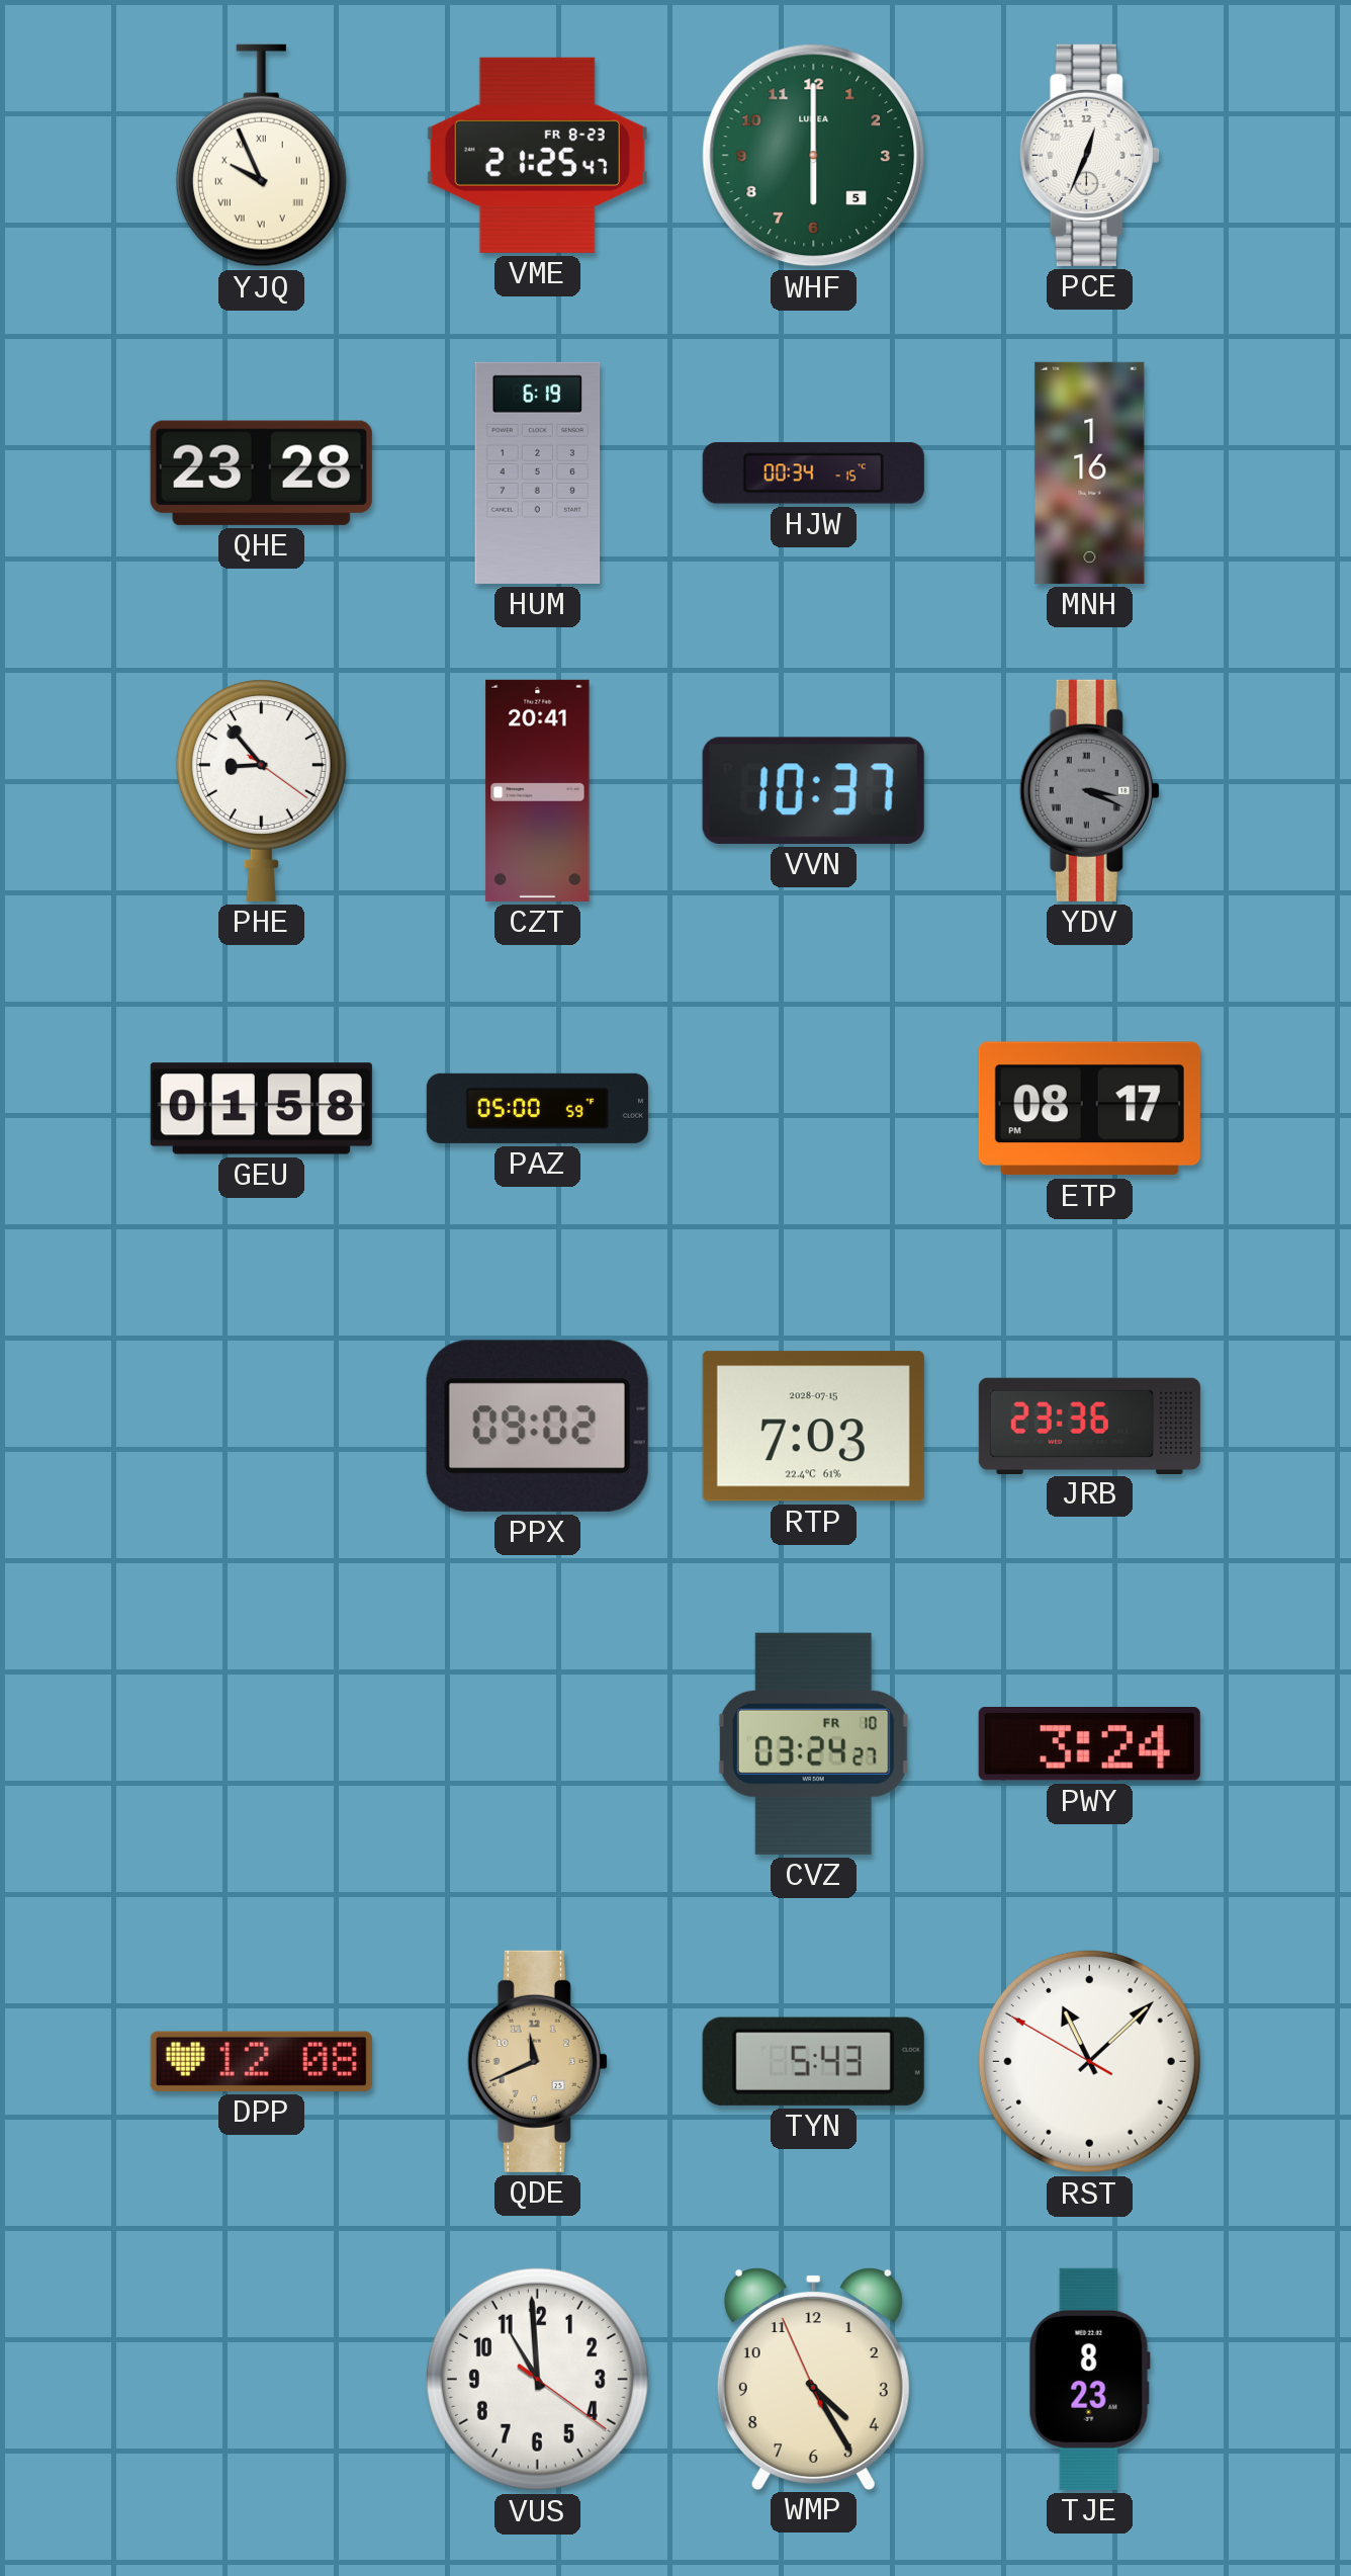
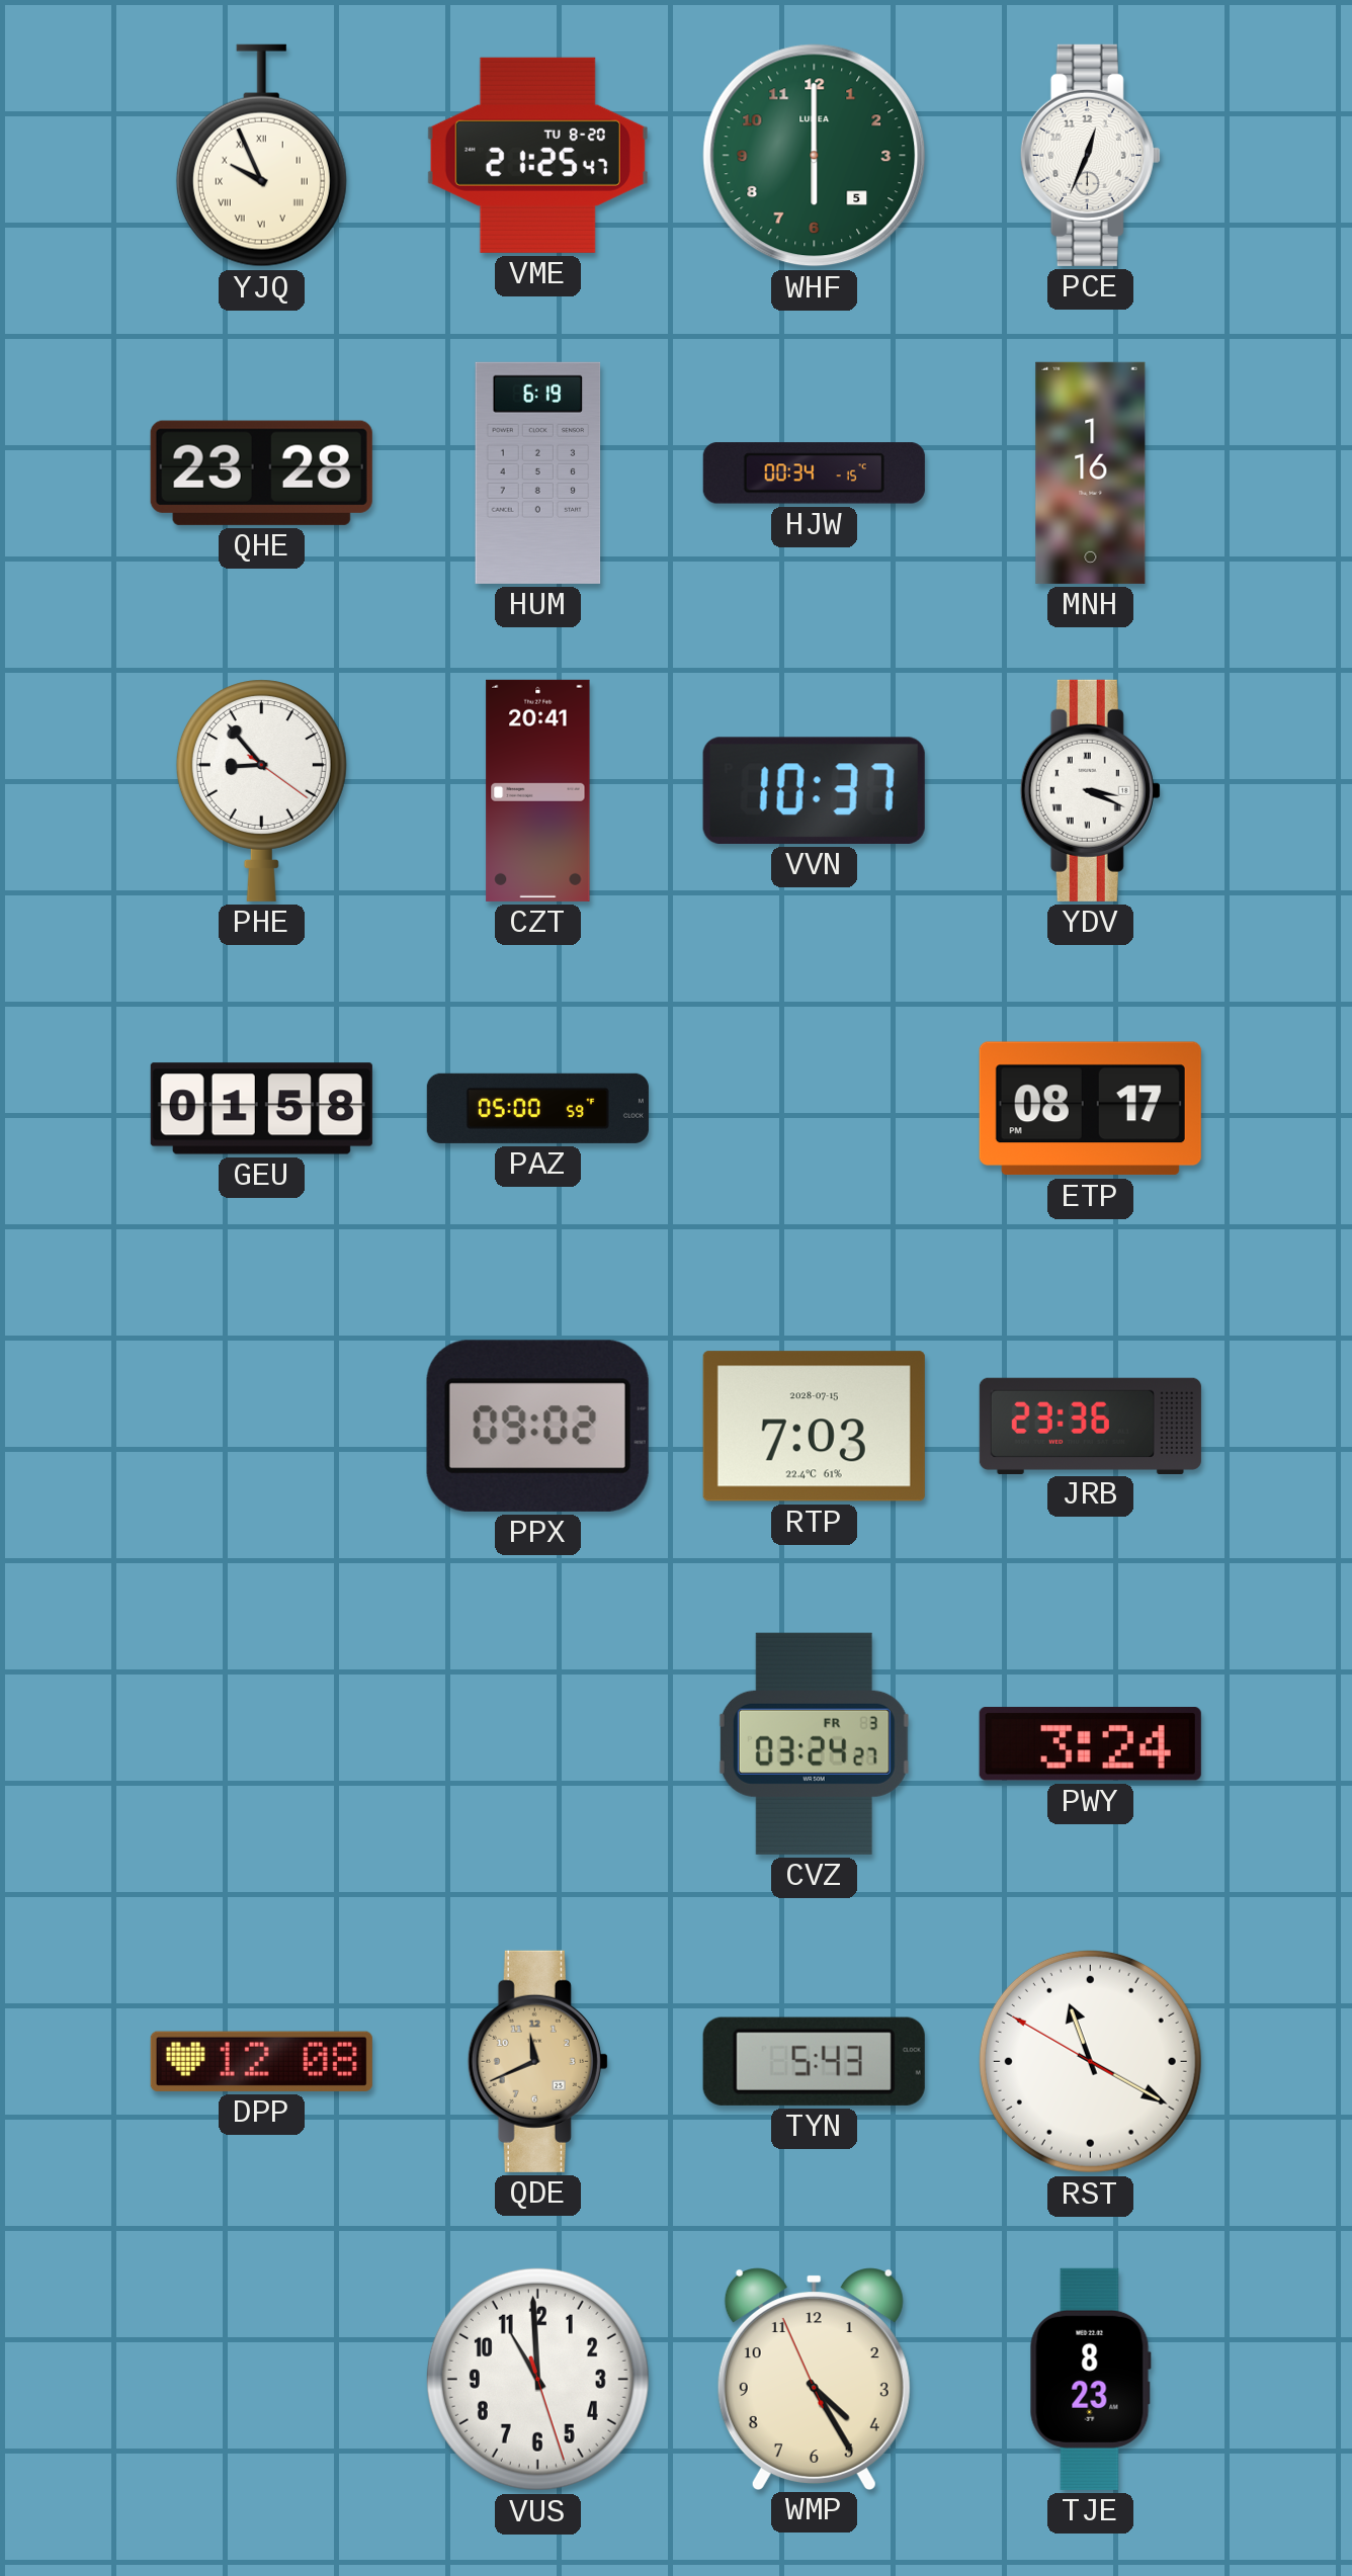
VME date: FR 8-23 -> TU 8-20 (537, 155)
YDV dial: grey -> white (1090, 790)
CVZ date: FR 10 -> FR 3 (814, 1743)
RST: 11:07 -> 11:19 (1090, 2061)
VUS: 10:59:21 -> 10:59:27 (537, 2379)
